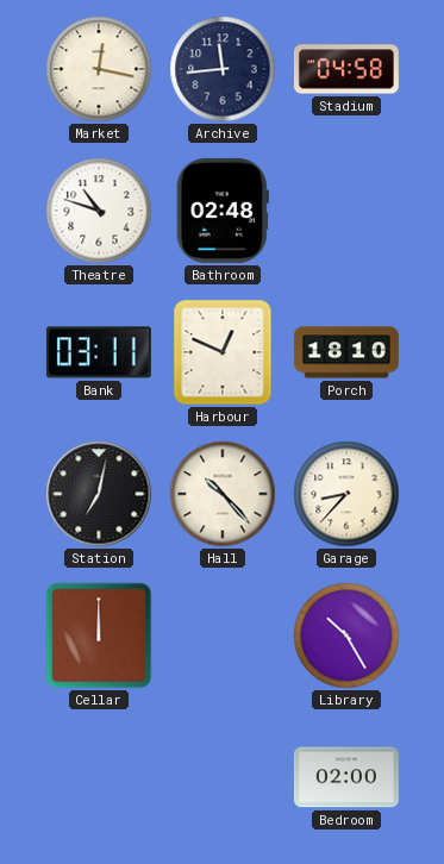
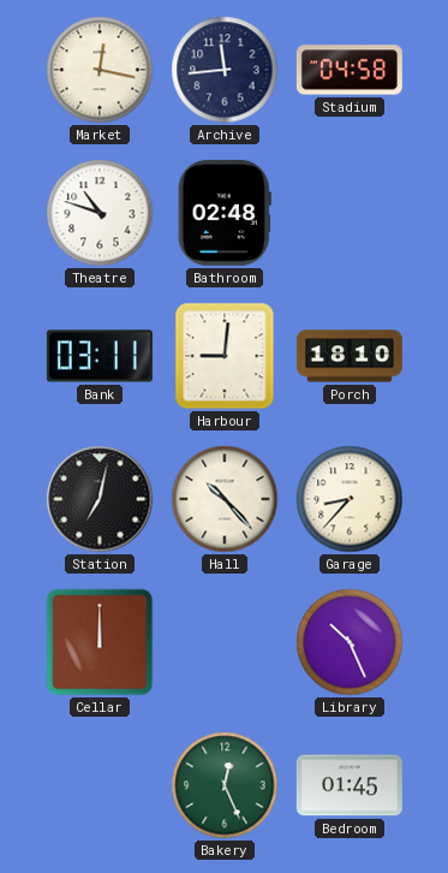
Harbour: 12:49 -> 9:01 (225, 356)
Library: 10:25 -> 10:26 (350, 642)
Bakery: none -> 12:26 (225, 785)
Bedroom: 02:00 -> 01:45 (350, 785)
